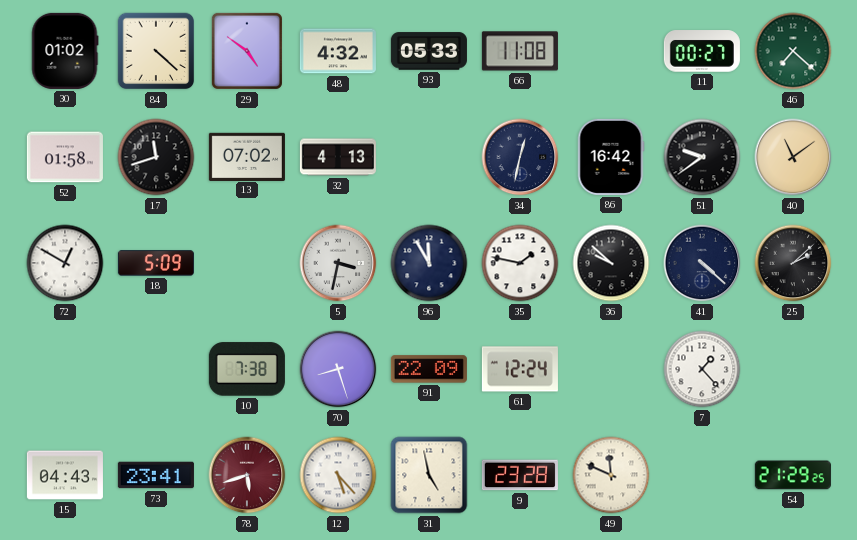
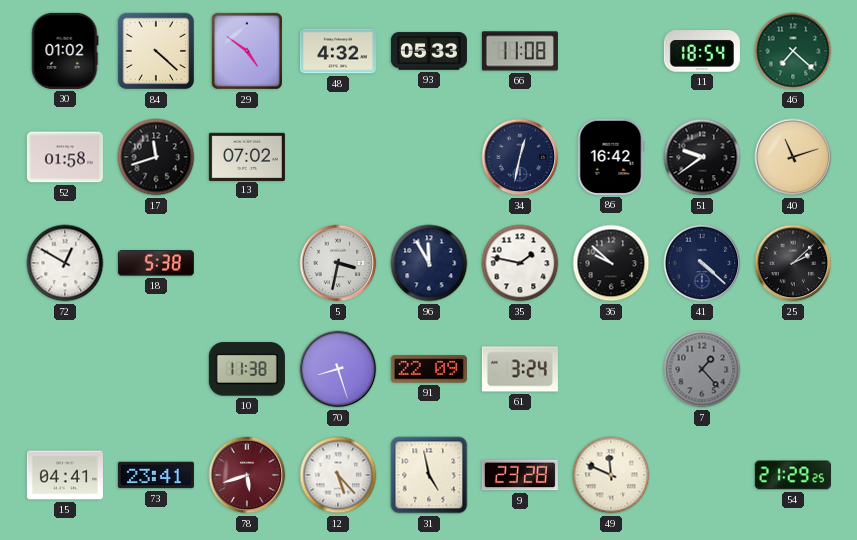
11: 00:27 -> 18:54 (702, 51)
32: 4:13 -> none (338, 157)
40: 11:09 -> 11:12 (793, 157)
18: 5:09 -> 5:38 (156, 263)
10: 7:38 -> 11:38 (247, 369)
61: 12:24 -> 3:24 (520, 369)
7 dial: white -> grey (702, 369)
15: 04:43 -> 04:41 (65, 475)
